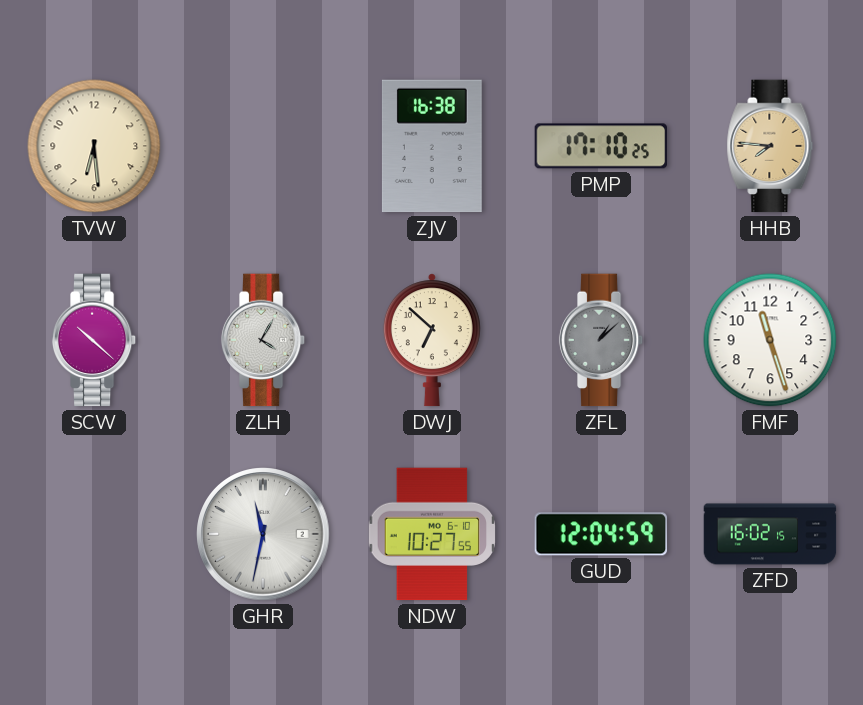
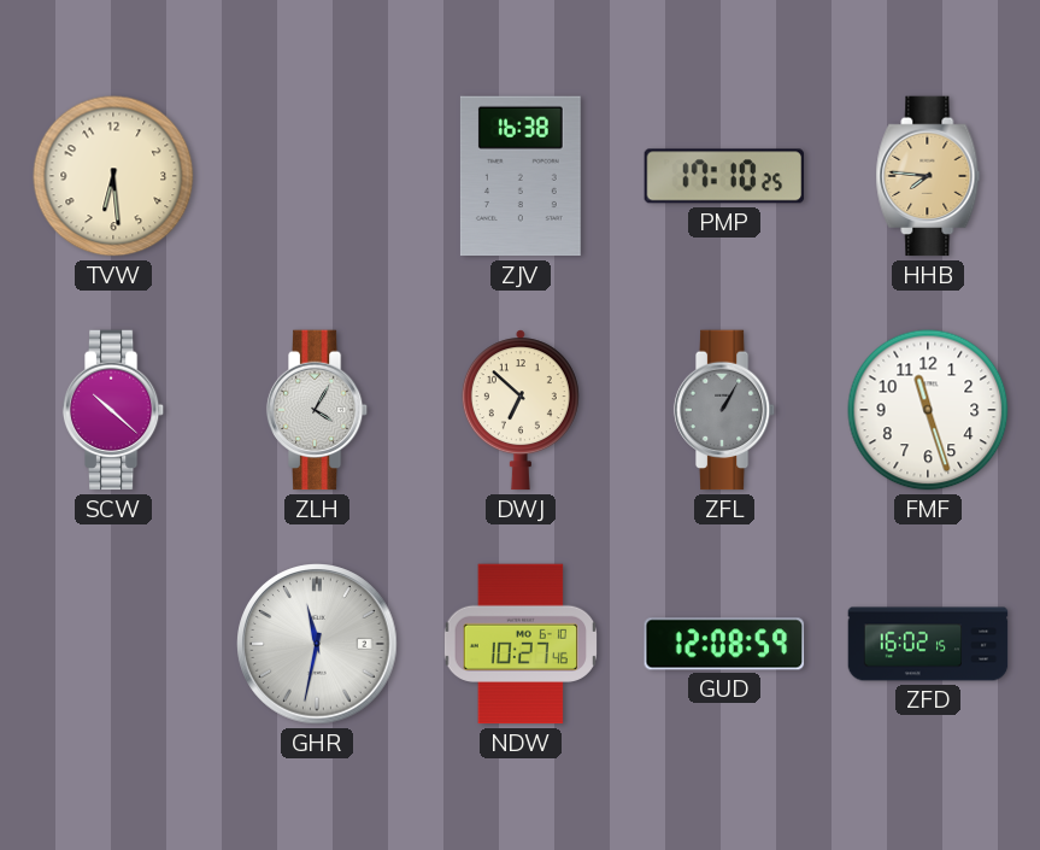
ZFL: 1:08 -> 1:05 (724, 410)
NDW: 10:27:55 -> 10:27:46 (521, 644)
GUD: 12:04 -> 12:08 (724, 644)
